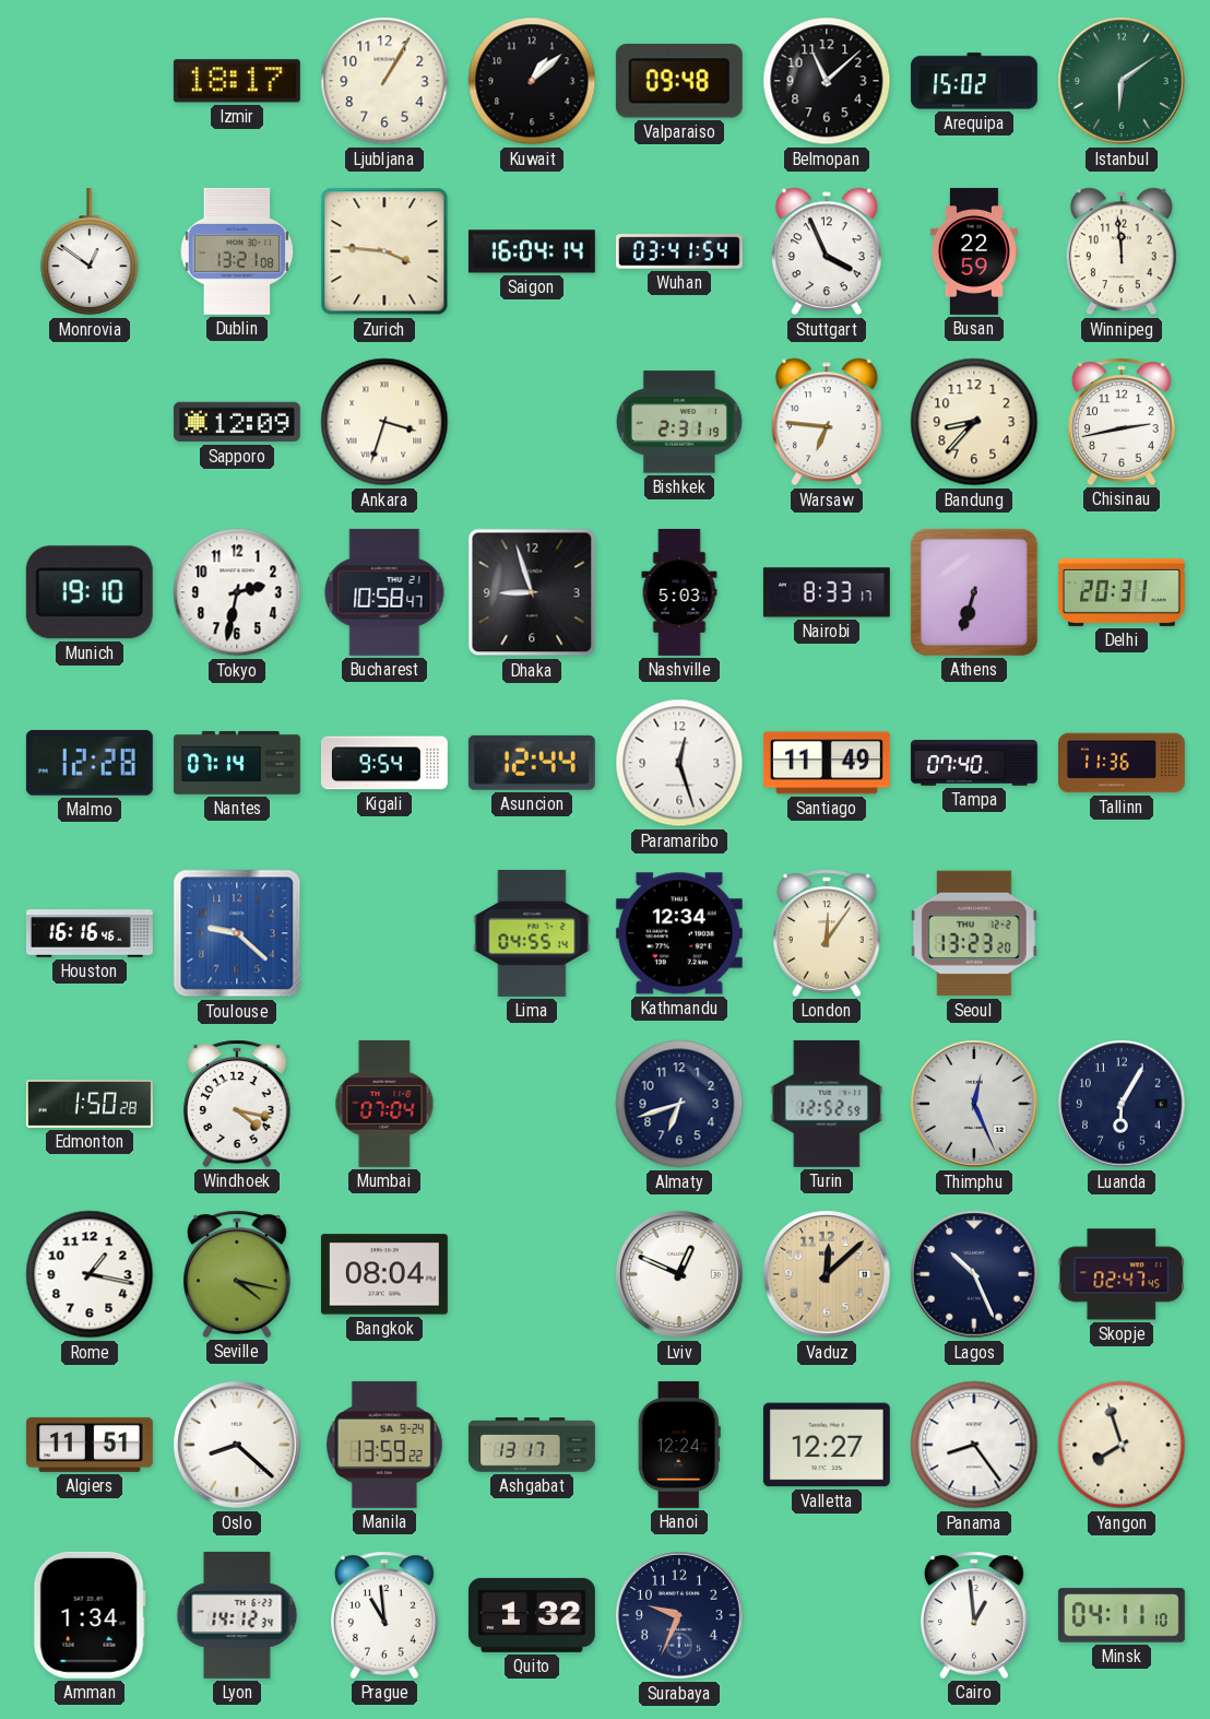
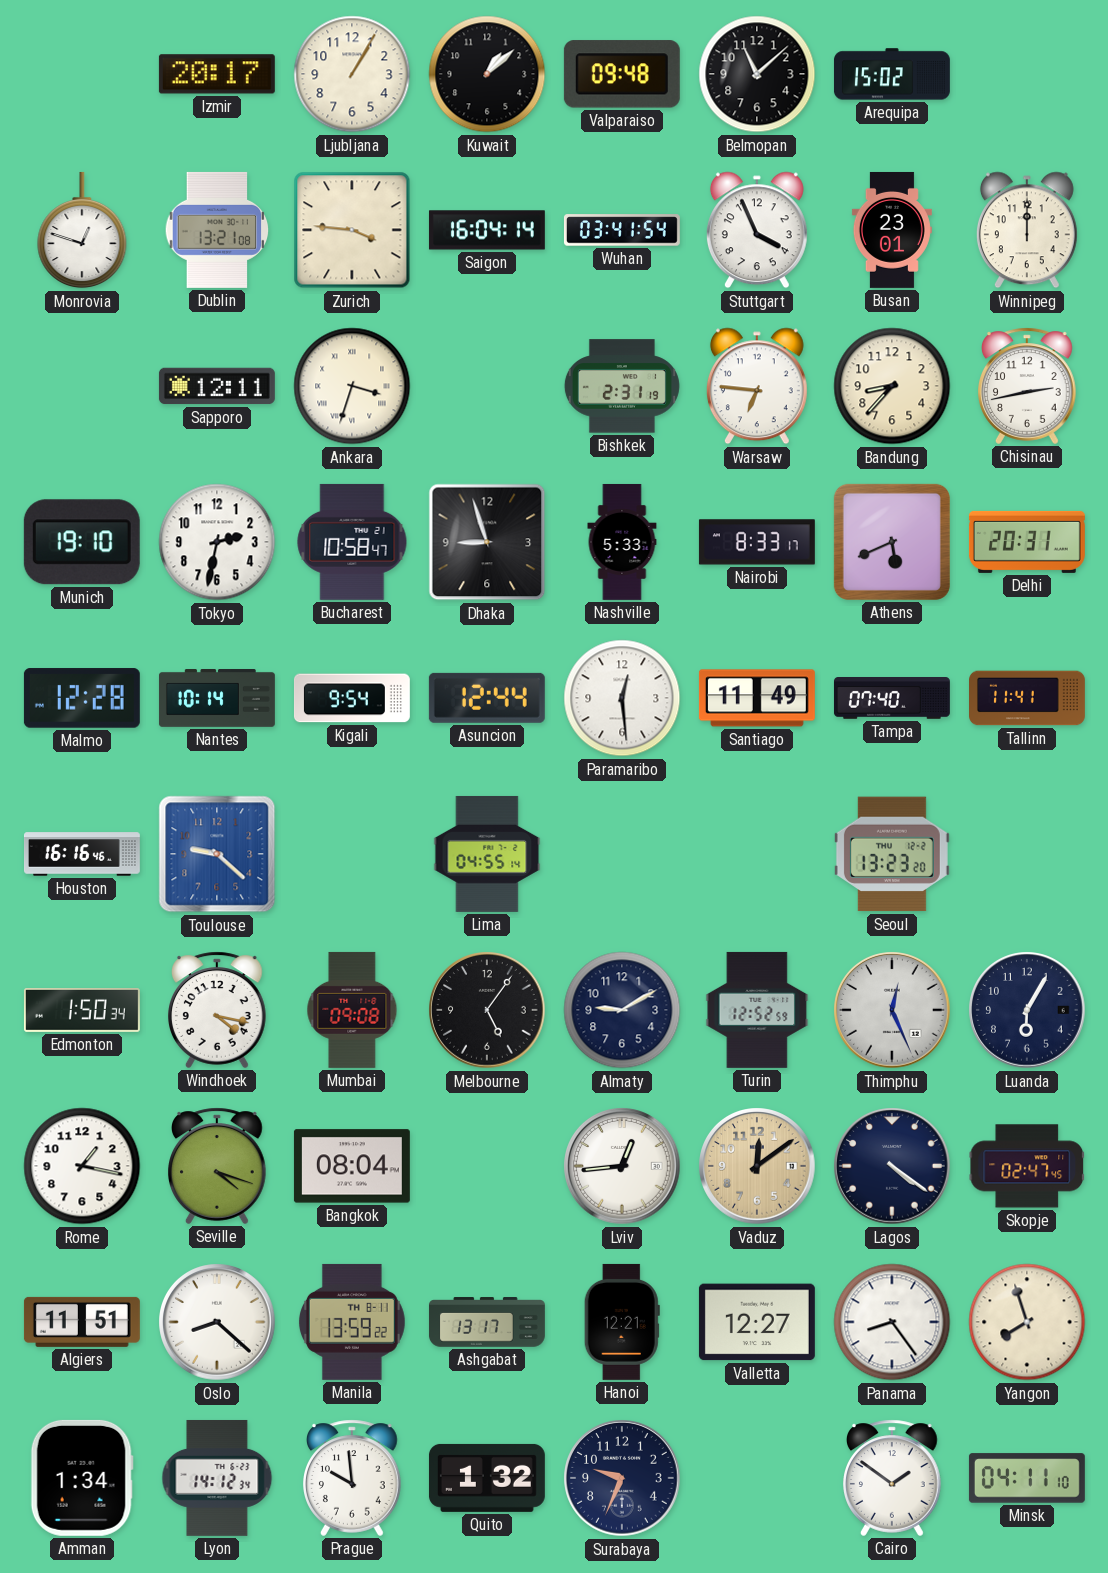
Izmir: 18:17 -> 20:17 (217, 74)
Istanbul: 6:09 -> none (1122, 81)
Monrovia: 12:51 -> 12:48 (82, 230)
Busan: 22:59 -> 23:01 (892, 230)
Winnipeg: 11:59 -> 12:00 (1027, 230)
Sapporo: 12:09 -> 12:11 (217, 386)
Nashville: 5:03 -> 5:33 (622, 542)
Athens: 6:33 -> 5:41 (892, 542)
Nantes: 07:14 -> 10:14 (217, 699)
Paramaribo: 12:27 -> 12:29 (622, 698)
Tallinn: 11:36 -> 11:41 (1028, 698)
Kathmandu: 12:34 -> none (679, 933)
London: 12:06 -> none (828, 933)
Edmonton: 1:50:28 -> 1:50:34 (82, 1011)
Mumbai: 07:04 -> 09:08 (352, 1010)
Melbourne: none -> 5:06 (487, 1010)
Almaty: 6:42 -> 9:10 (622, 1010)
Seville: 4:17 -> 4:18 (218, 1166)
Lviv: 12:49 -> 12:44 (622, 1166)
Vaduz: 12:08 -> 12:09 (757, 1166)
Lagos: 10:26 -> 4:21 (892, 1166)
Manila date: SA 9-24 -> TH 8-11 (352, 1322)
Hanoi: 12:24 -> 12:21 (622, 1322)
Prague: 10:59 -> 9:59 (353, 1478)
Cairo: 12:59 -> 1:51 (893, 1478)
